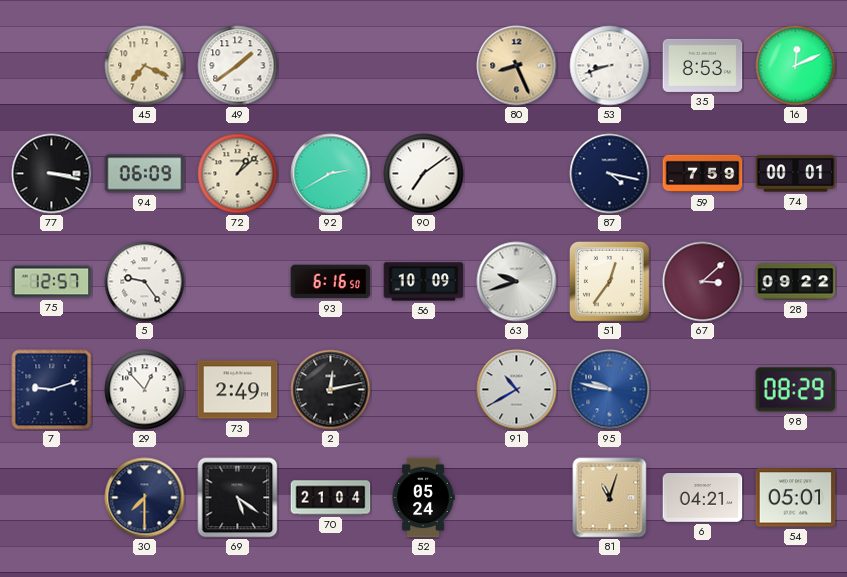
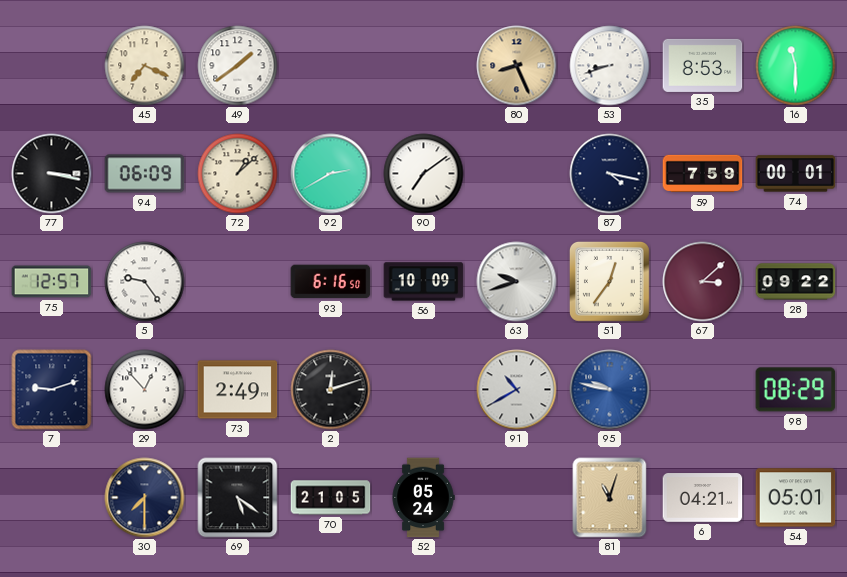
16: 12:11 -> 11:30 (796, 66)
2: 12:13 -> 12:12 (331, 390)
70: 21:04 -> 21:05 (331, 498)
